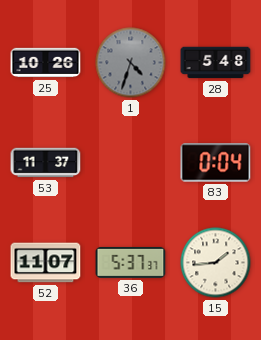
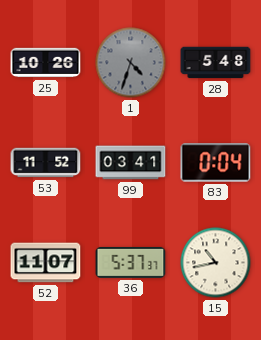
53: 11:37 -> 11:52 (46, 163)
99: none -> 03:41 (131, 163)
15: 1:44 -> 10:43 (216, 263)
